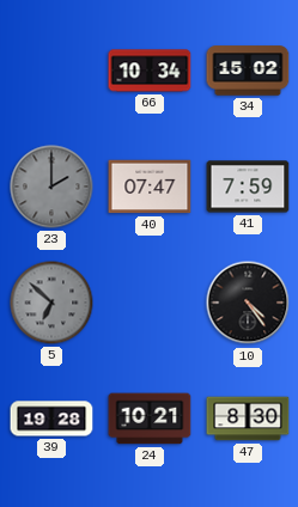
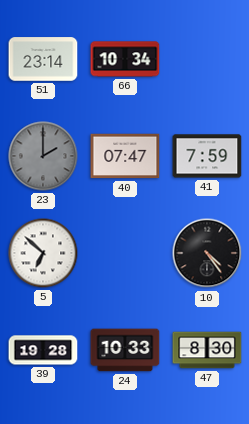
51: none -> 23:14 (43, 59)
34: 15:02 -> none (248, 71)
5 dial: grey -> white (43, 253)
24: 10:21 -> 10:33 (125, 350)
